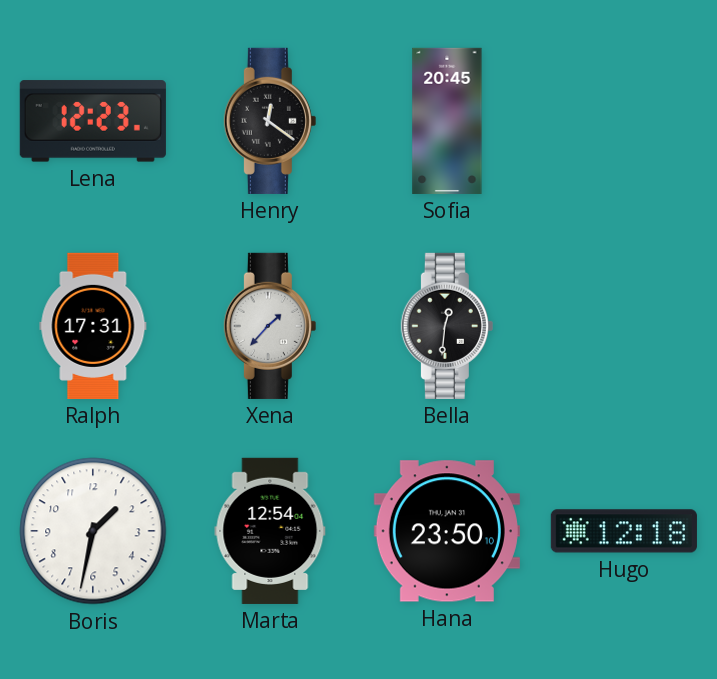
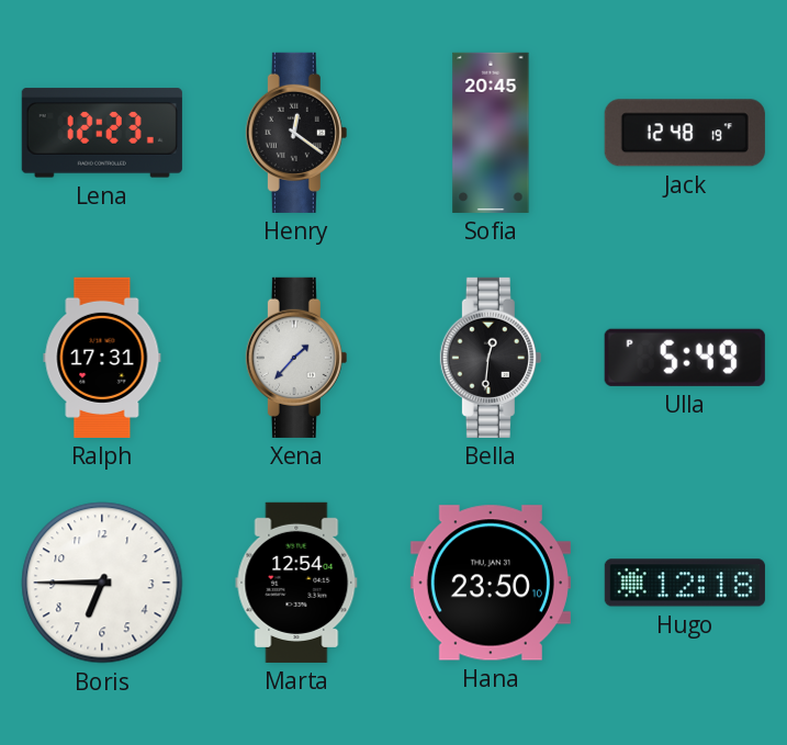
Jack: none -> 12:48 (685, 133)
Ulla: none -> 5:49 (685, 358)
Boris: 1:32 -> 6:45 (102, 583)
